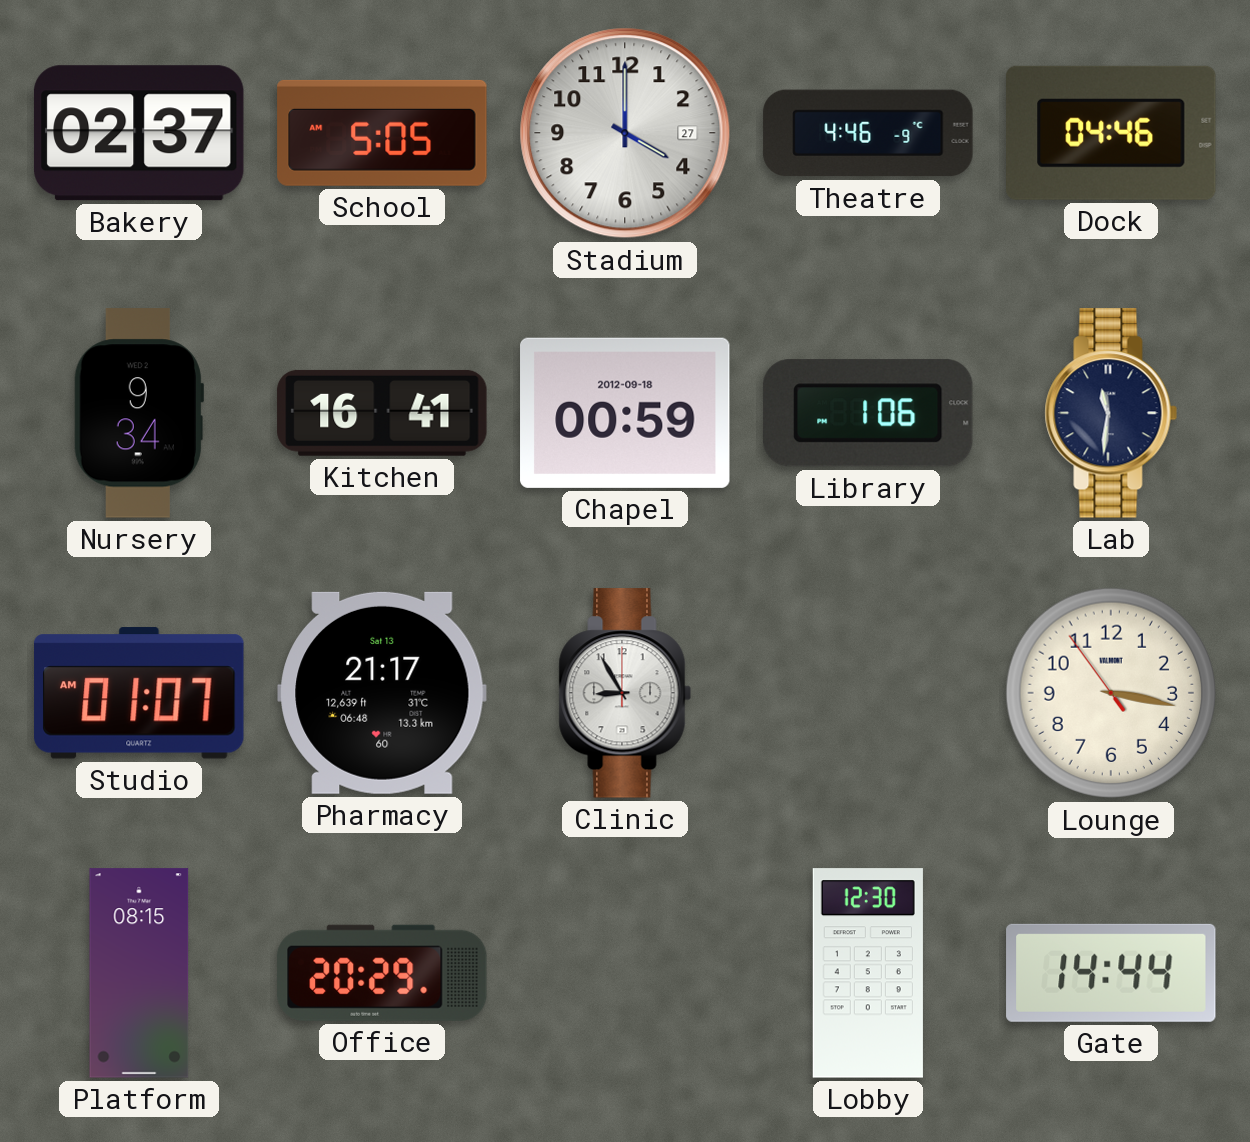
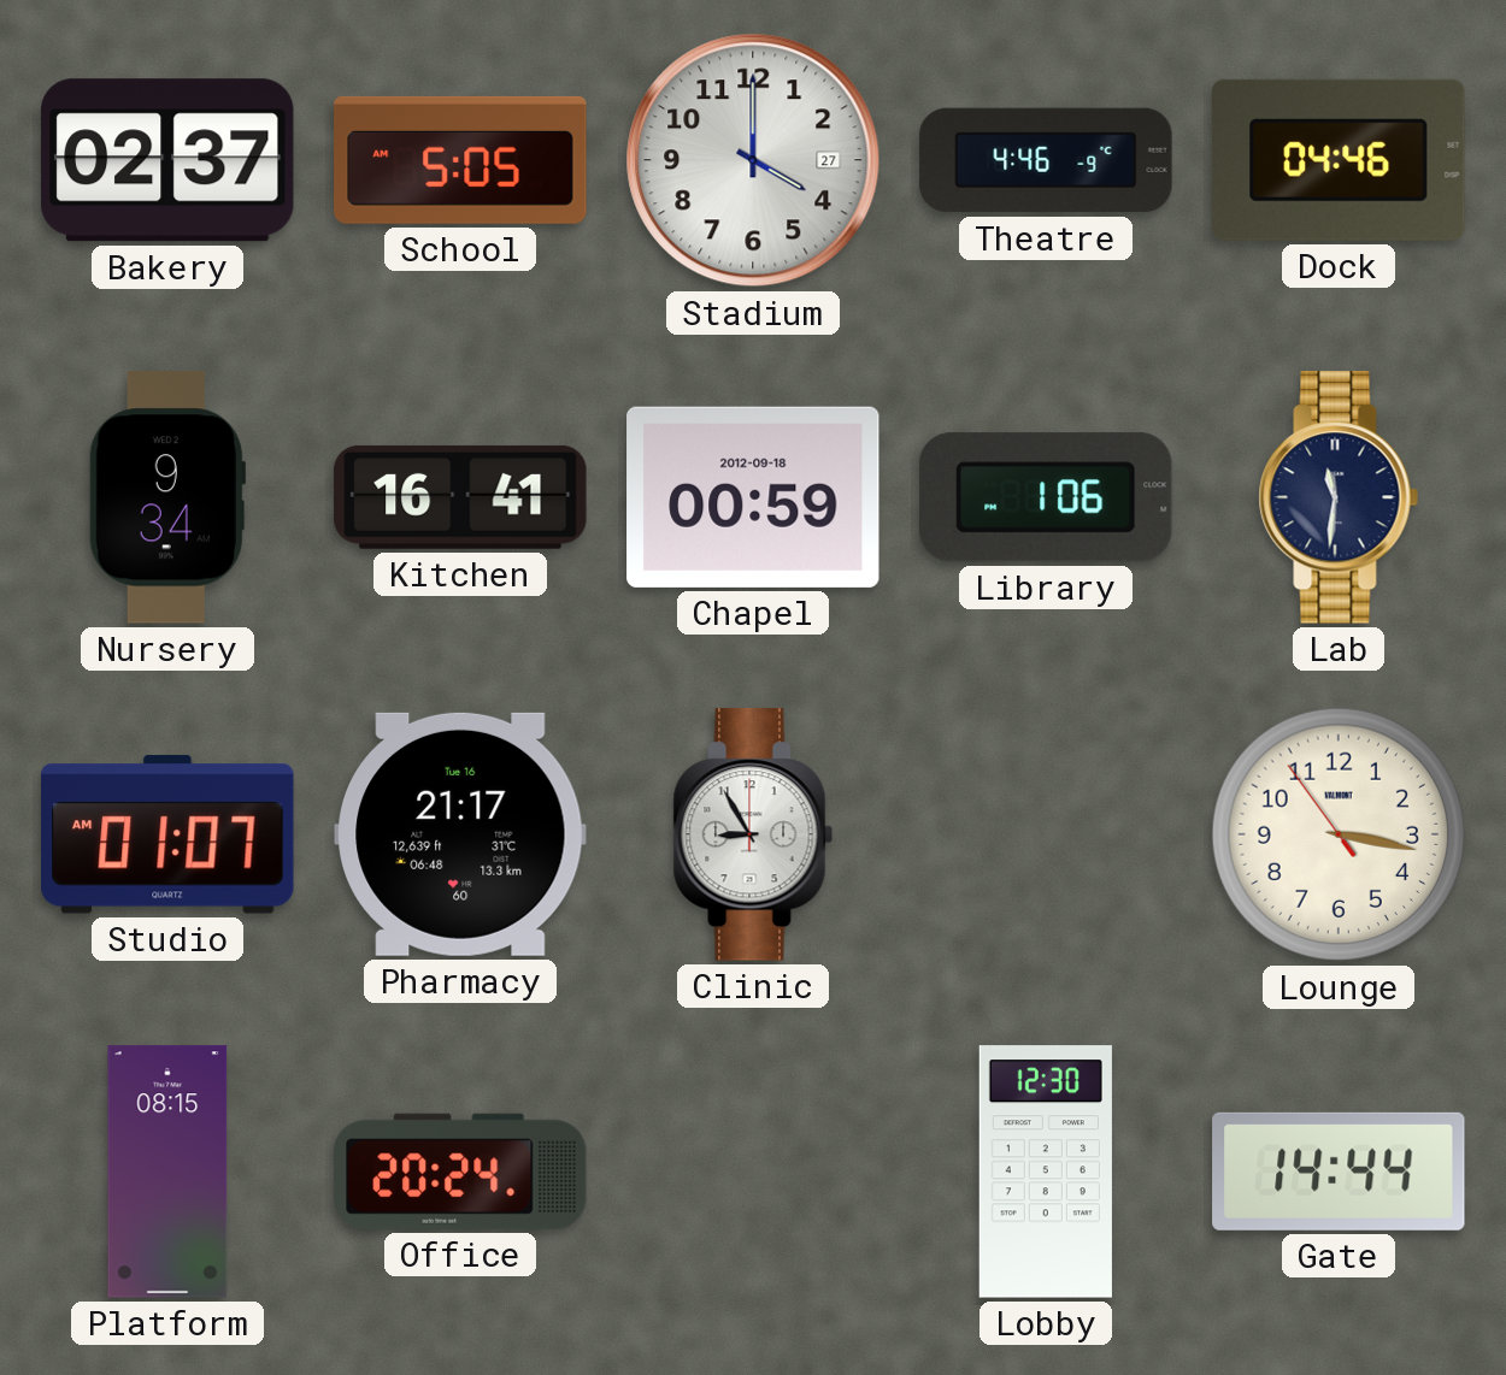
Pharmacy date: Sat 13 -> Tue 16 (460, 834)
Office: 20:29 -> 20:24 (460, 1172)
